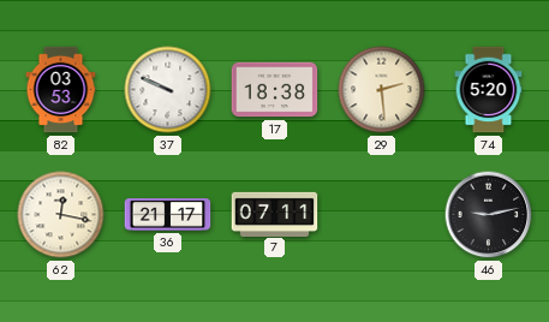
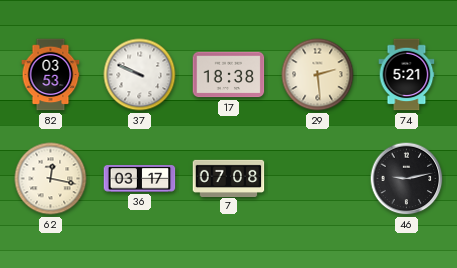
74: 5:20 -> 5:21 (407, 75)
36: 21:17 -> 03:17 (140, 179)
7: 07:11 -> 07:08 (229, 178)
